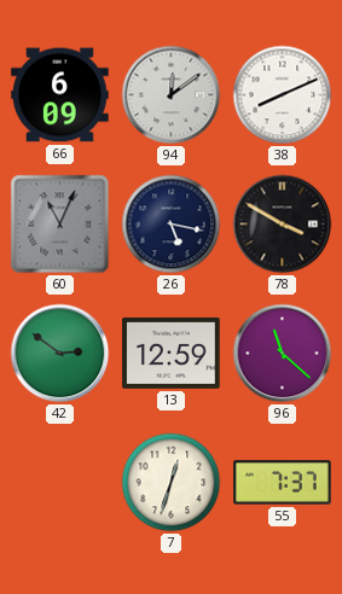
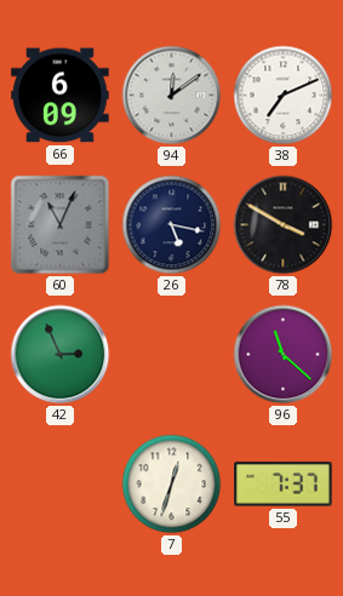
38: 8:11 -> 7:11 (284, 96)
42: 2:51 -> 2:56 (61, 355)
13: 12:59 -> none (172, 353)
